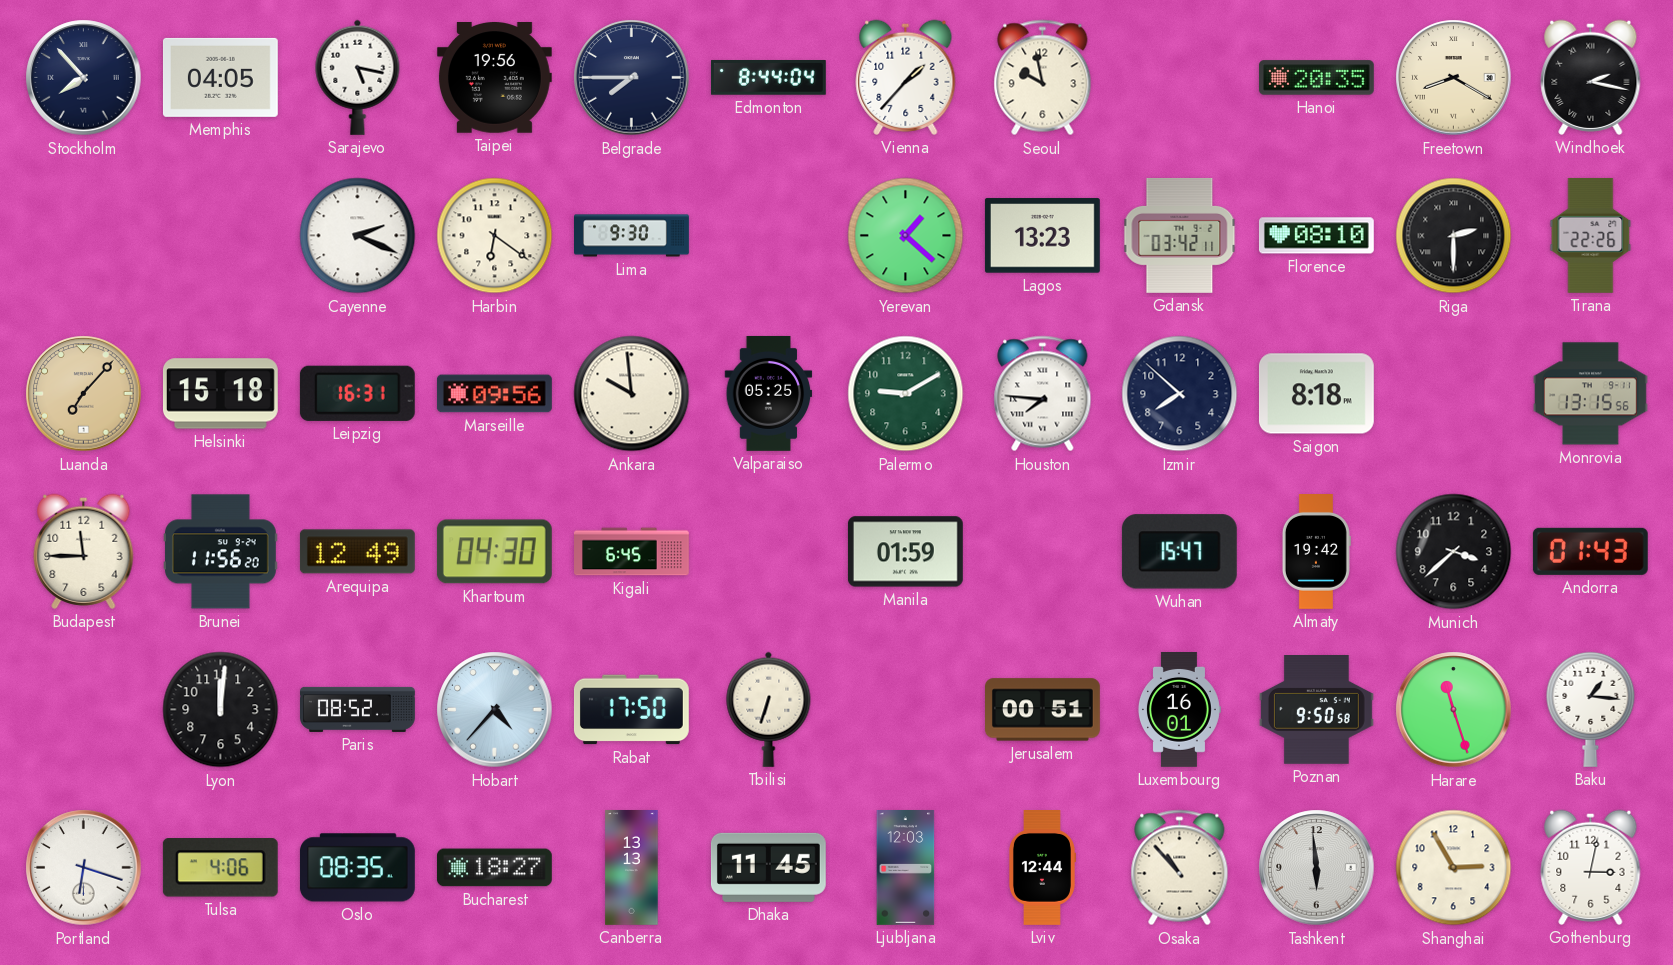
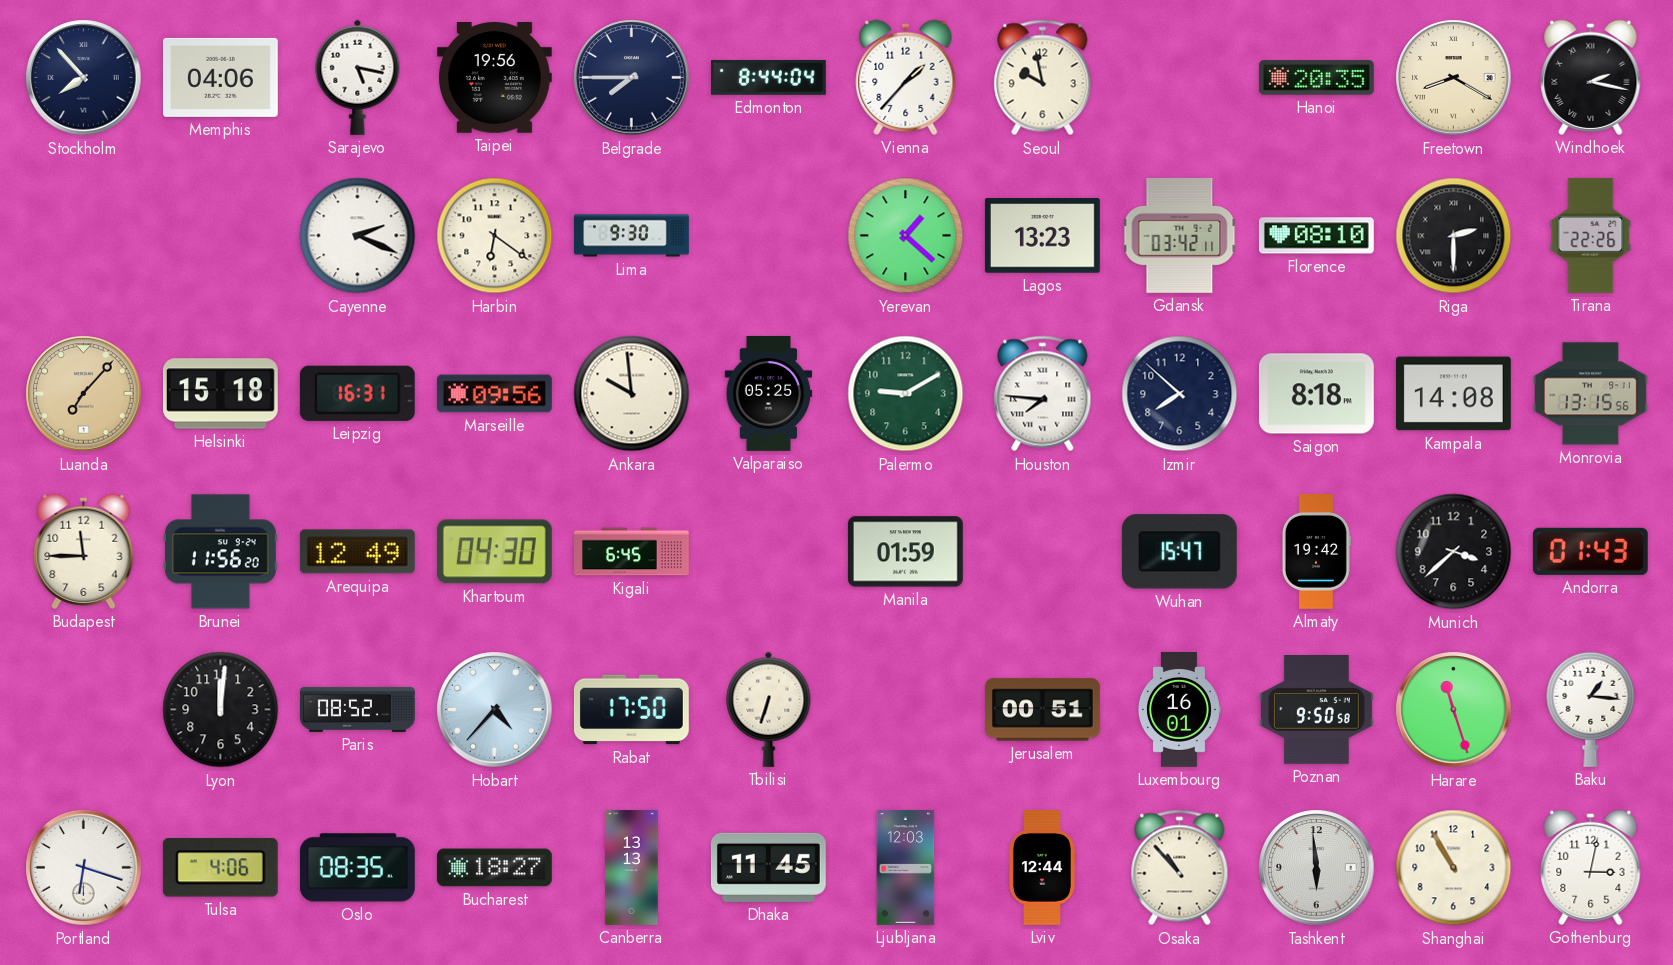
Memphis: 04:05 -> 04:06 (220, 77)
Kampala: none -> 14:08 (1453, 394)
Shanghai: 2:55 -> 10:55 (1454, 868)
